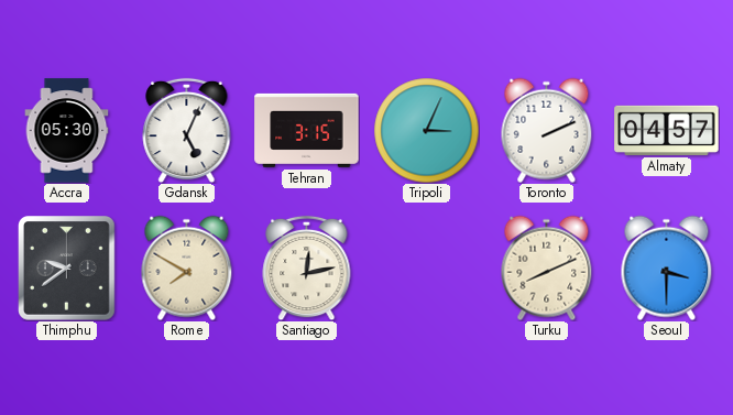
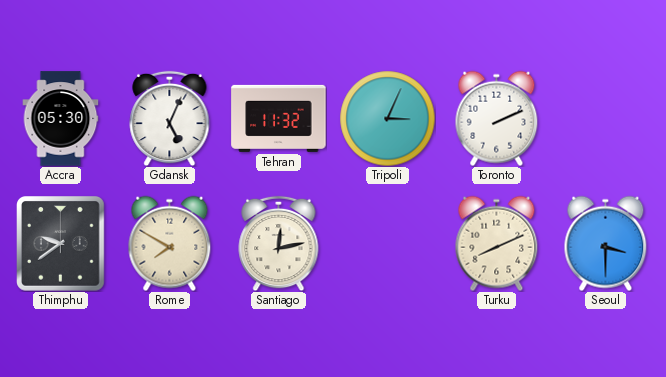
Tehran: 3:15 -> 11:32 (279, 118)
Almaty: 04:57 -> none (667, 130)
